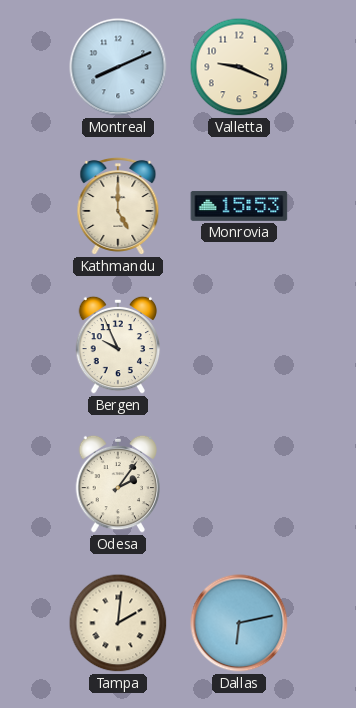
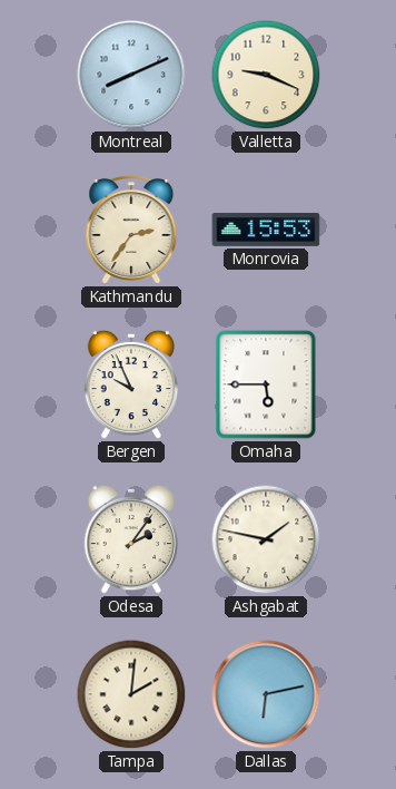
Kathmandu: 5:00 -> 2:36 (131, 230)
Omaha: none -> 5:45 (266, 384)
Ashgabat: none -> 1:47 (266, 539)
